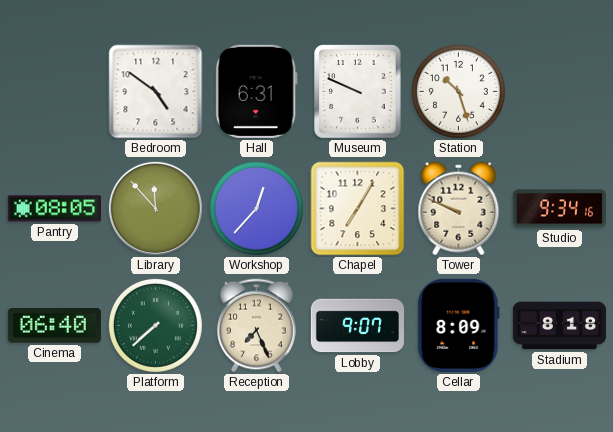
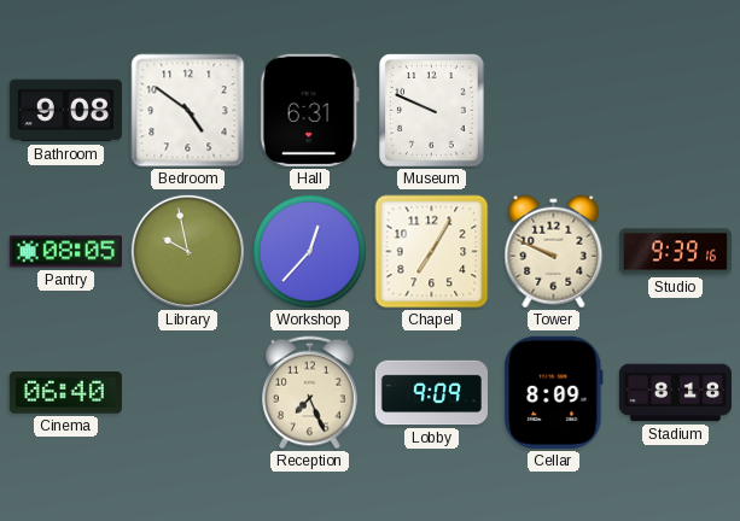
Bathroom: none -> 9:08 (65, 111)
Station: 10:27 -> none (458, 91)
Library: 11:53 -> 9:58 (187, 251)
Studio: 9:34 -> 9:39 (675, 252)
Platform: 7:38 -> none (155, 325)
Lobby: 9:07 -> 9:09 (431, 393)
